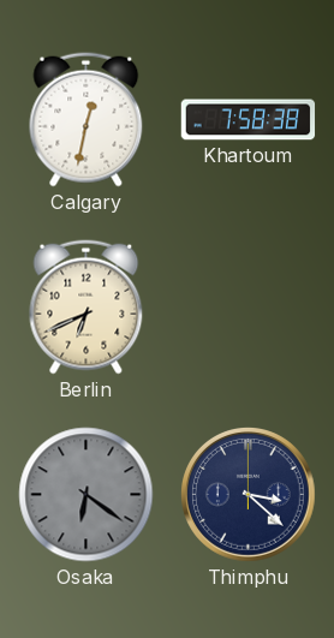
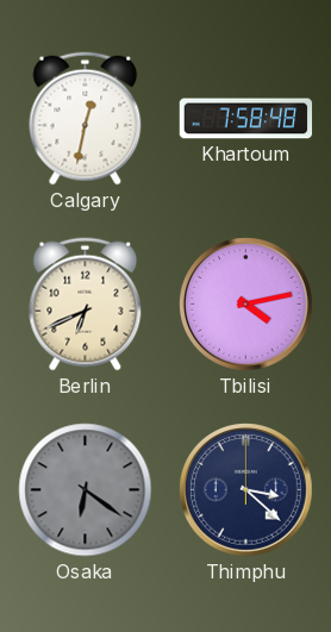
Khartoum: 7:58:38 -> 7:58:48 (246, 119)
Tbilisi: none -> 4:13 (246, 305)
